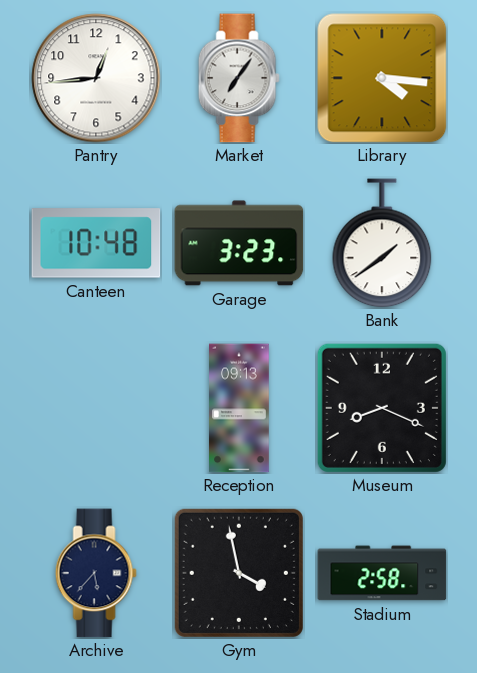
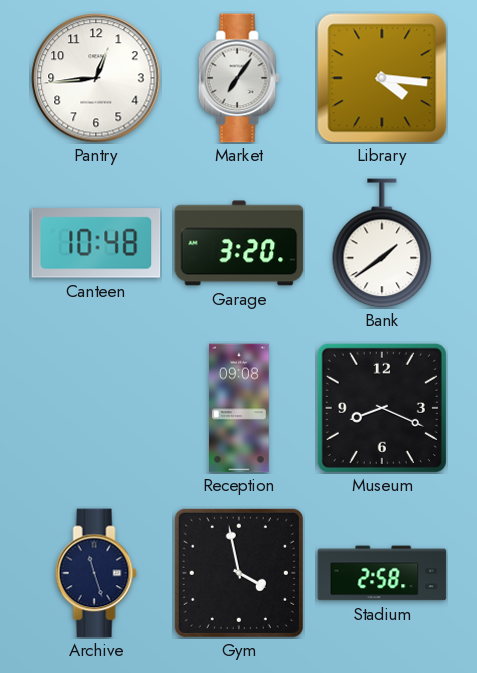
Garage: 3:23 -> 3:20 (239, 243)
Reception: 09:13 -> 09:08 (239, 408)
Archive: 5:37 -> 11:27 (96, 573)
